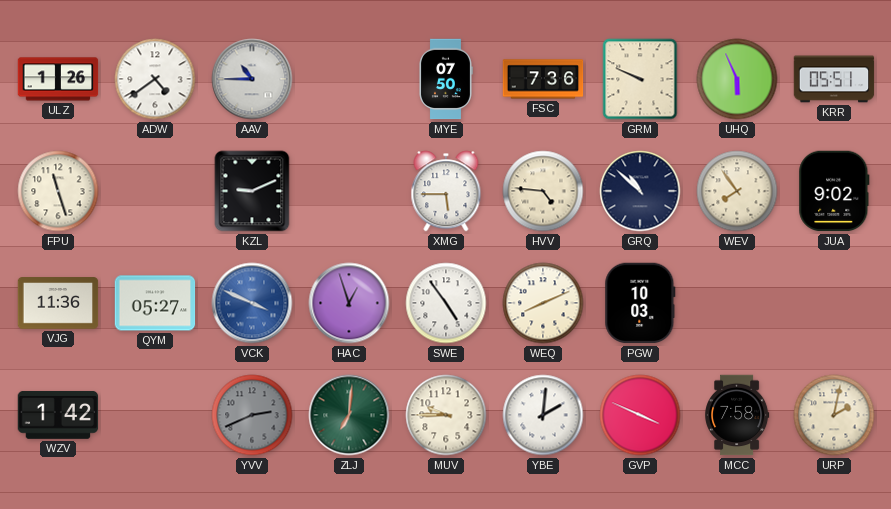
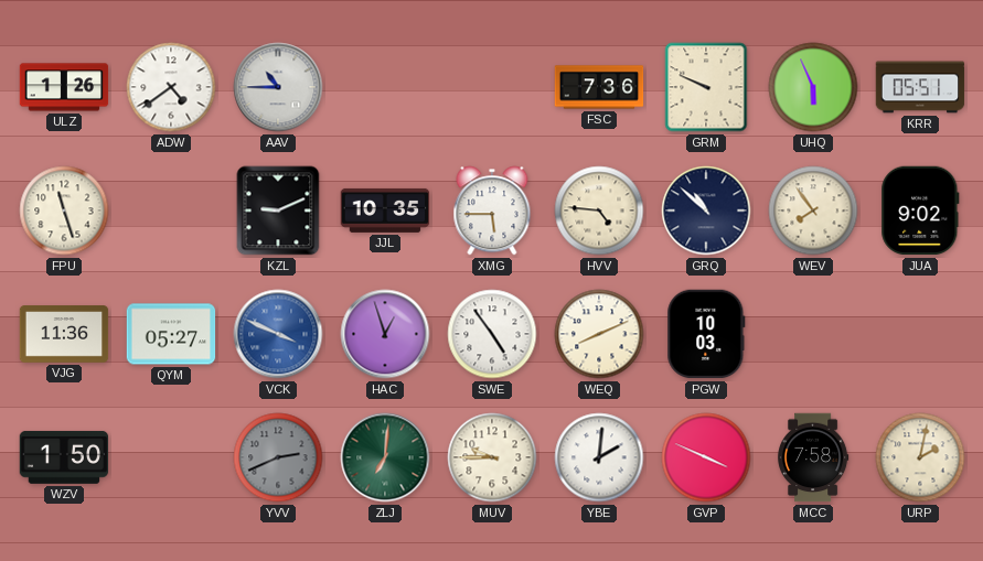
MYE: 07:50 -> none (446, 79)
JJL: none -> 10:35 (385, 211)
WZV: 1:42 -> 1:50 (64, 457)
